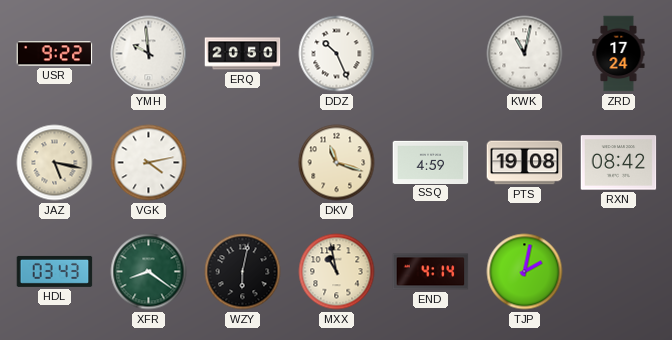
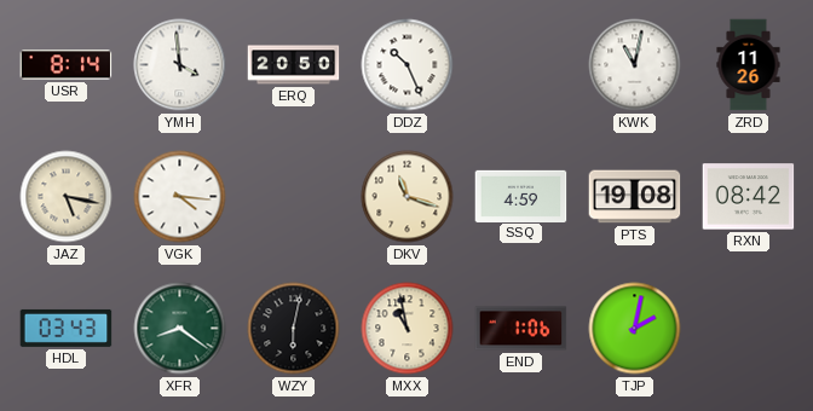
USR: 9:22 -> 8:14 (67, 65)
YMH: 9:59 -> 3:59 (180, 65)
ZRD: 17:24 -> 11:26 (749, 65)
VGK: 4:13 -> 4:16 (180, 197)
END: 4:14 -> 1:06 (521, 329)
